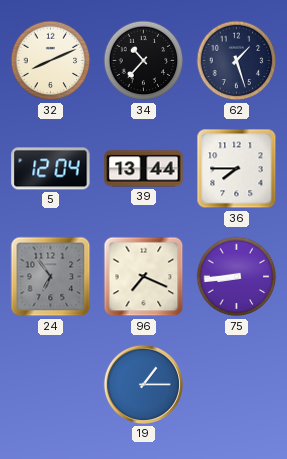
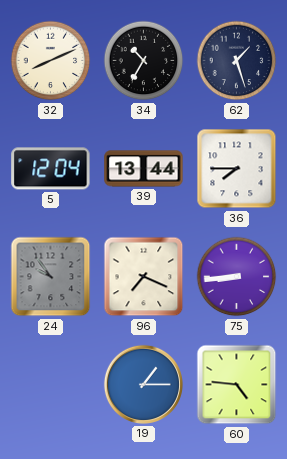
34: 10:37 -> 10:35 (144, 61)
24: 6:54 -> 9:54 (51, 277)
60: none -> 4:46 (237, 385)
